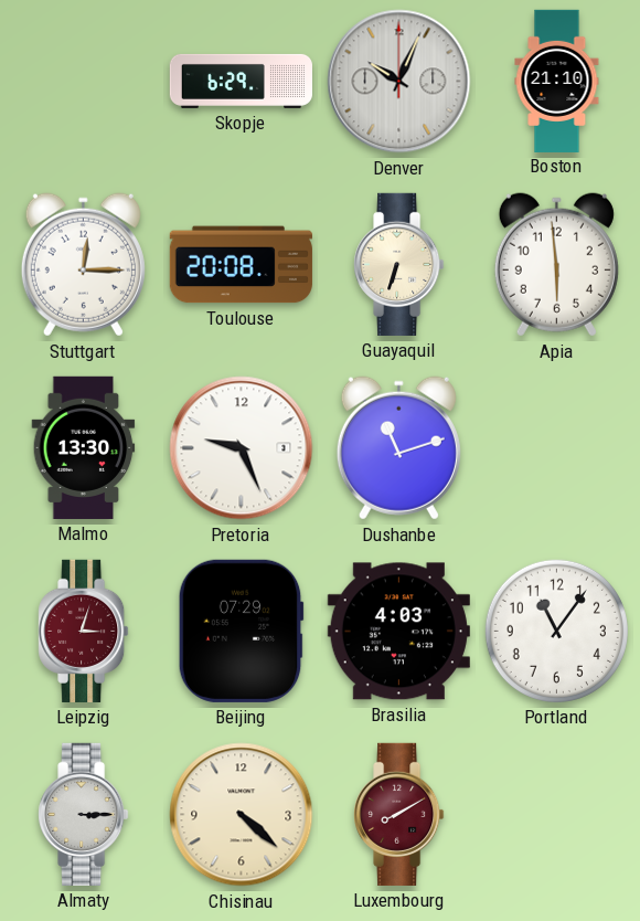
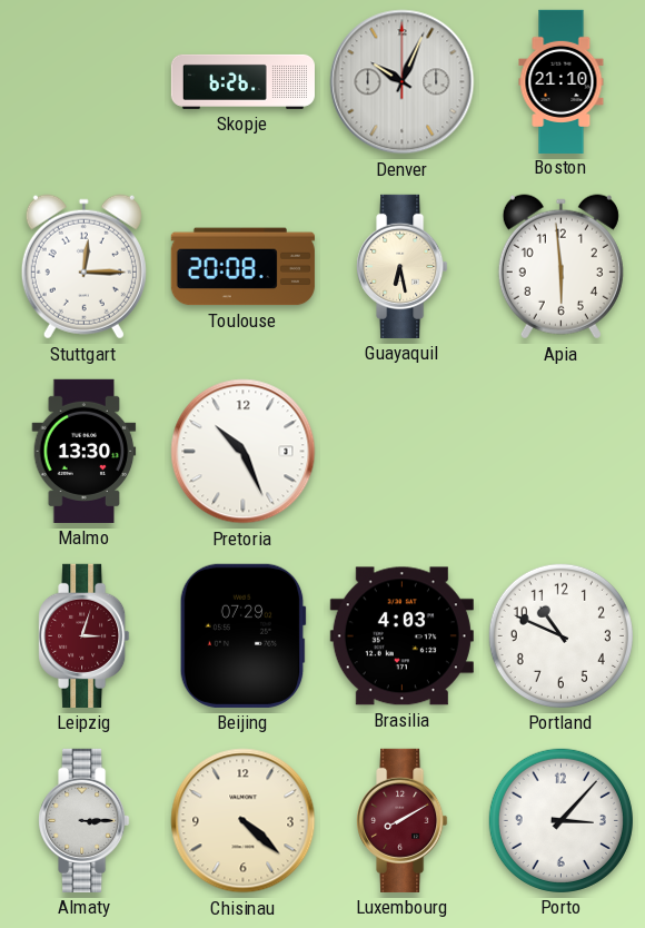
Skopje: 6:29 -> 6:26 (242, 81)
Guayaquil: 6:33 -> 6:28 (403, 266)
Pretoria: 9:26 -> 10:26 (244, 452)
Dushanbe: 11:12 -> none (398, 448)
Portland: 11:06 -> 10:49 (560, 635)
Porto: none -> 3:07 (560, 820)
